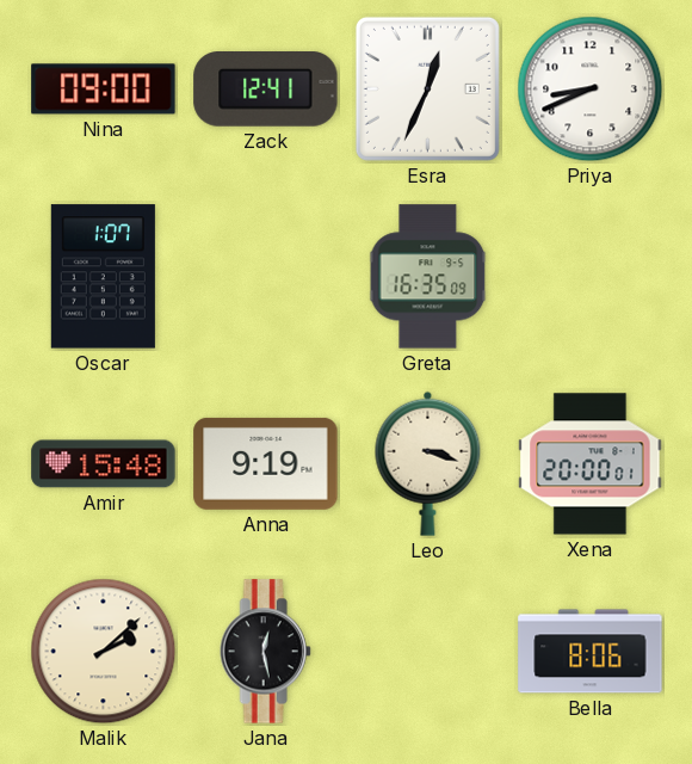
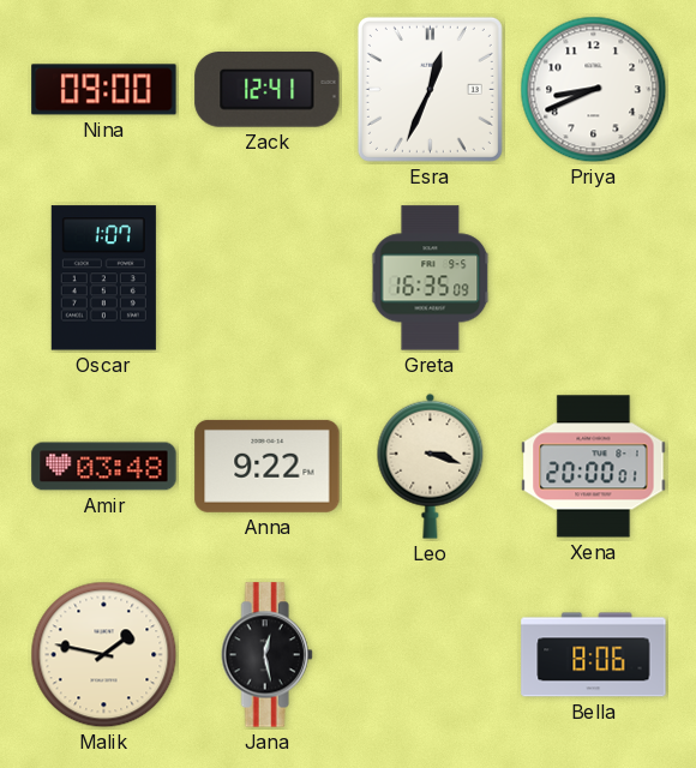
Amir: 15:48 -> 03:48 (104, 467)
Anna: 9:19 -> 9:22 (268, 466)
Malik: 2:08 -> 1:47 (104, 655)
